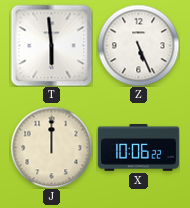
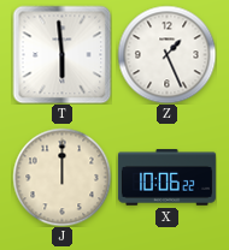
Z: 5:26 -> 1:26 (166, 54)
